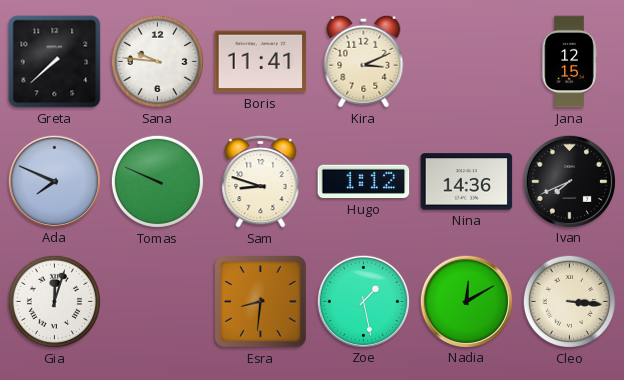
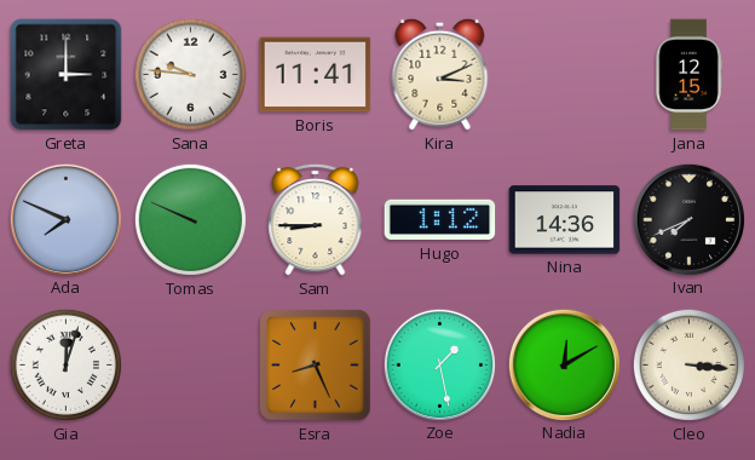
Greta: 7:38 -> 3:00 (67, 75)
Sam: 8:48 -> 8:45 (316, 219)
Esra: 8:31 -> 8:26 (316, 366)
